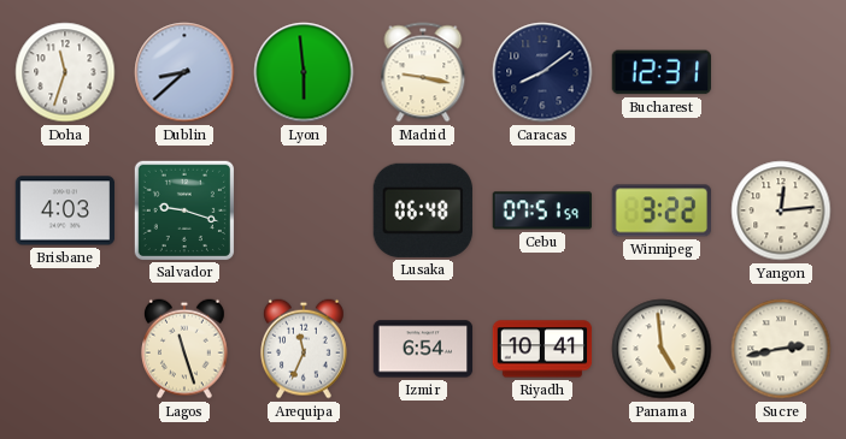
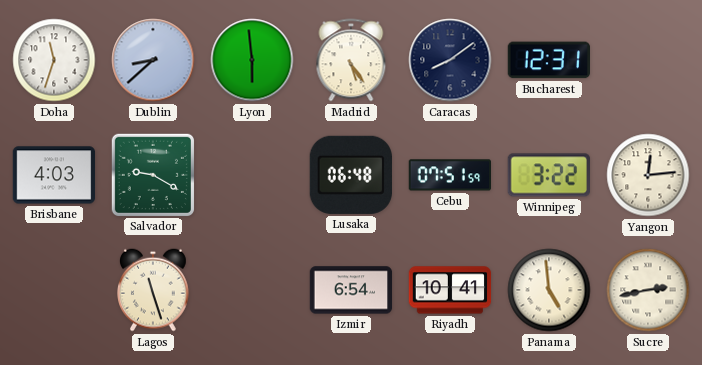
Madrid: 9:17 -> 5:24 (351, 60)
Salvador: 9:18 -> 9:20 (152, 174)
Arequipa: 11:34 -> none (305, 349)
